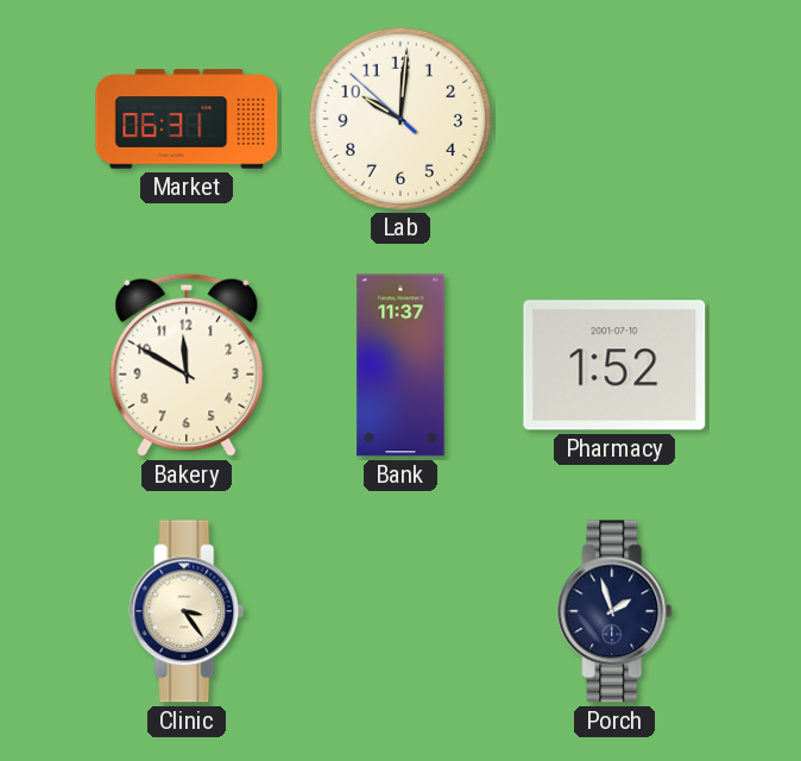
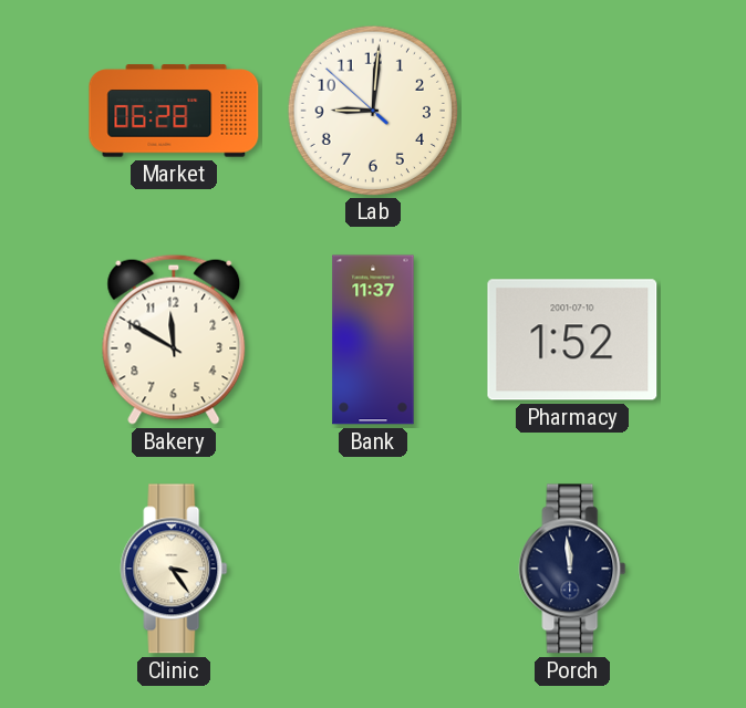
Market: 06:31 -> 06:28 (174, 111)
Lab: 10:00 -> 9:00 (372, 110)
Porch: 1:57 -> 11:59 (572, 569)
